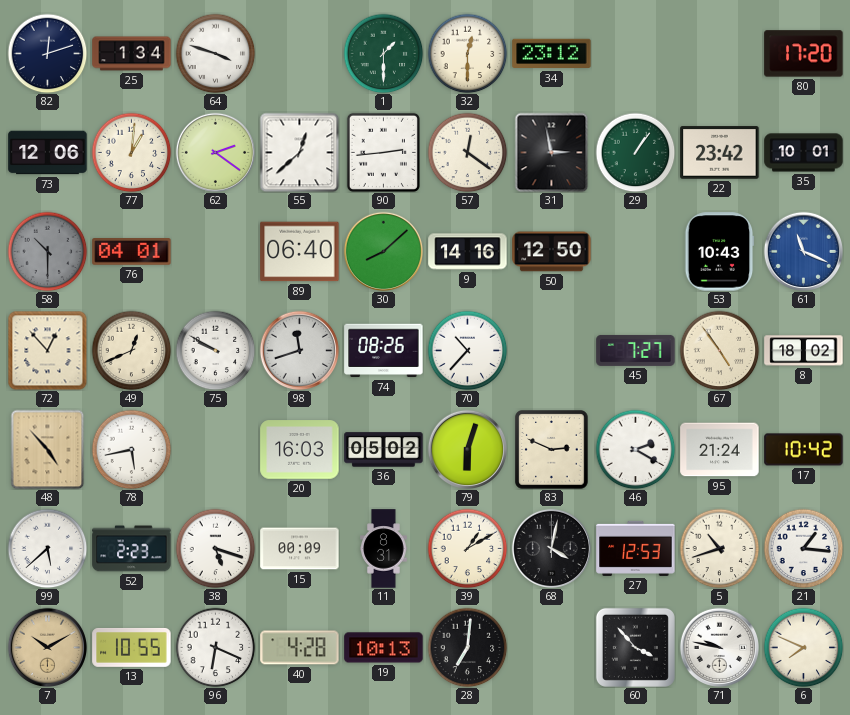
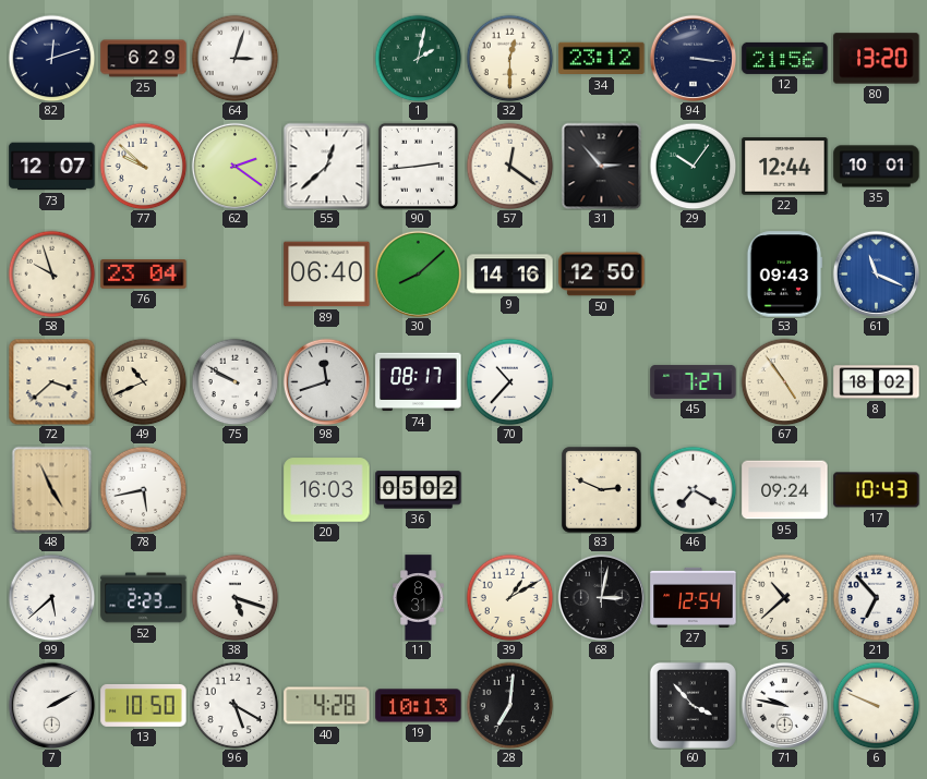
25: 1:34 -> 6:29 (144, 59)
64: 3:48 -> 3:03 (234, 58)
1: 1:30 -> 2:02 (418, 58)
94: none -> 3:16 (693, 58)
12: none -> 21:56 (785, 58)
80: 17:20 -> 13:20 (877, 59)
73: 12:06 -> 12:07 (52, 167)
77: 1:01 -> 9:52 (143, 166)
31: 2:58 -> 2:53 (602, 166)
29: 1:06 -> 10:06 (693, 166)
22: 23:42 -> 12:44 (785, 167)
58: 10:30 -> 9:57 (51, 273)
58 dial: grey -> cream (51, 273)
76: 04:01 -> 23:04 (144, 275)
53: 10:43 -> 09:43 (784, 275)
72: 12:53 -> 3:38 (51, 381)
49: 12:41 -> 10:41 (143, 381)
74: 08:26 -> 08:17 (419, 382)
48: 4:53 -> 4:56 (52, 489)
79: 6:03 -> none (467, 449)
46: 2:20 -> 7:20 (693, 489)
95: 21:24 -> 09:24 (785, 490)
17: 10:42 -> 10:43 (877, 490)
15: 00:09 -> none (300, 549)
68: 4:02 -> 3:02 (601, 597)
27: 12:53 -> 12:54 (694, 597)
5: 10:42 -> 10:38 (784, 597)
21: 1:16 -> 6:53 (876, 597)
7: 10:10 -> 2:10 (51, 705)
7 dial: champagne -> white (51, 705)
13: 10:55 -> 10:50 (144, 705)
96: 6:19 -> 5:20 (234, 705)
6: 7:49 -> 9:49 (876, 705)
